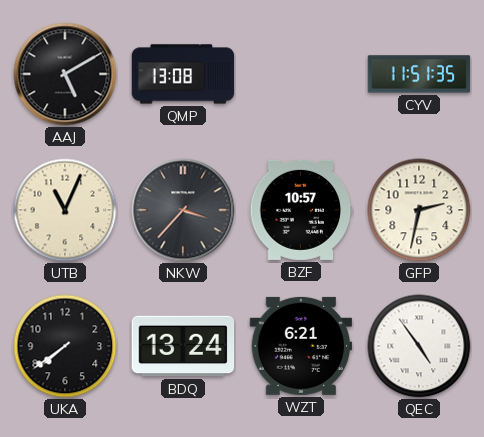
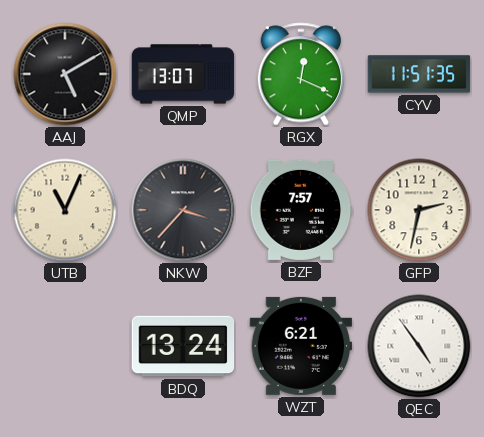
QMP: 13:08 -> 13:07 (183, 74)
RGX: none -> 12:19 (300, 74)
BZF: 10:57 -> 7:57 (301, 210)
UKA: 7:39 -> none (65, 346)
